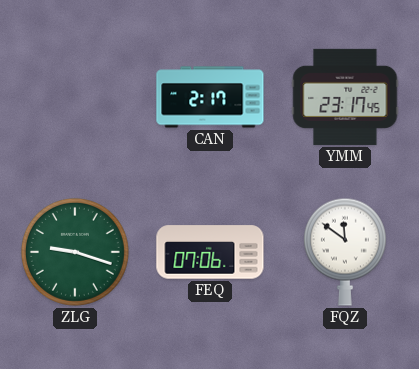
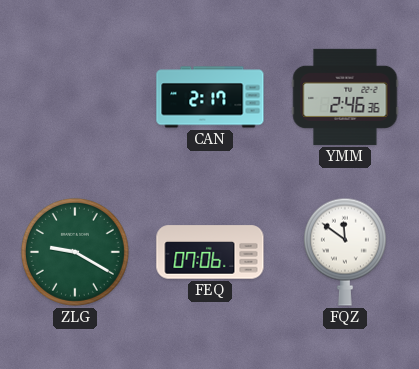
YMM: 23:17 -> 2:46 (345, 97)
ZLG: 9:18 -> 9:20 (75, 252)
